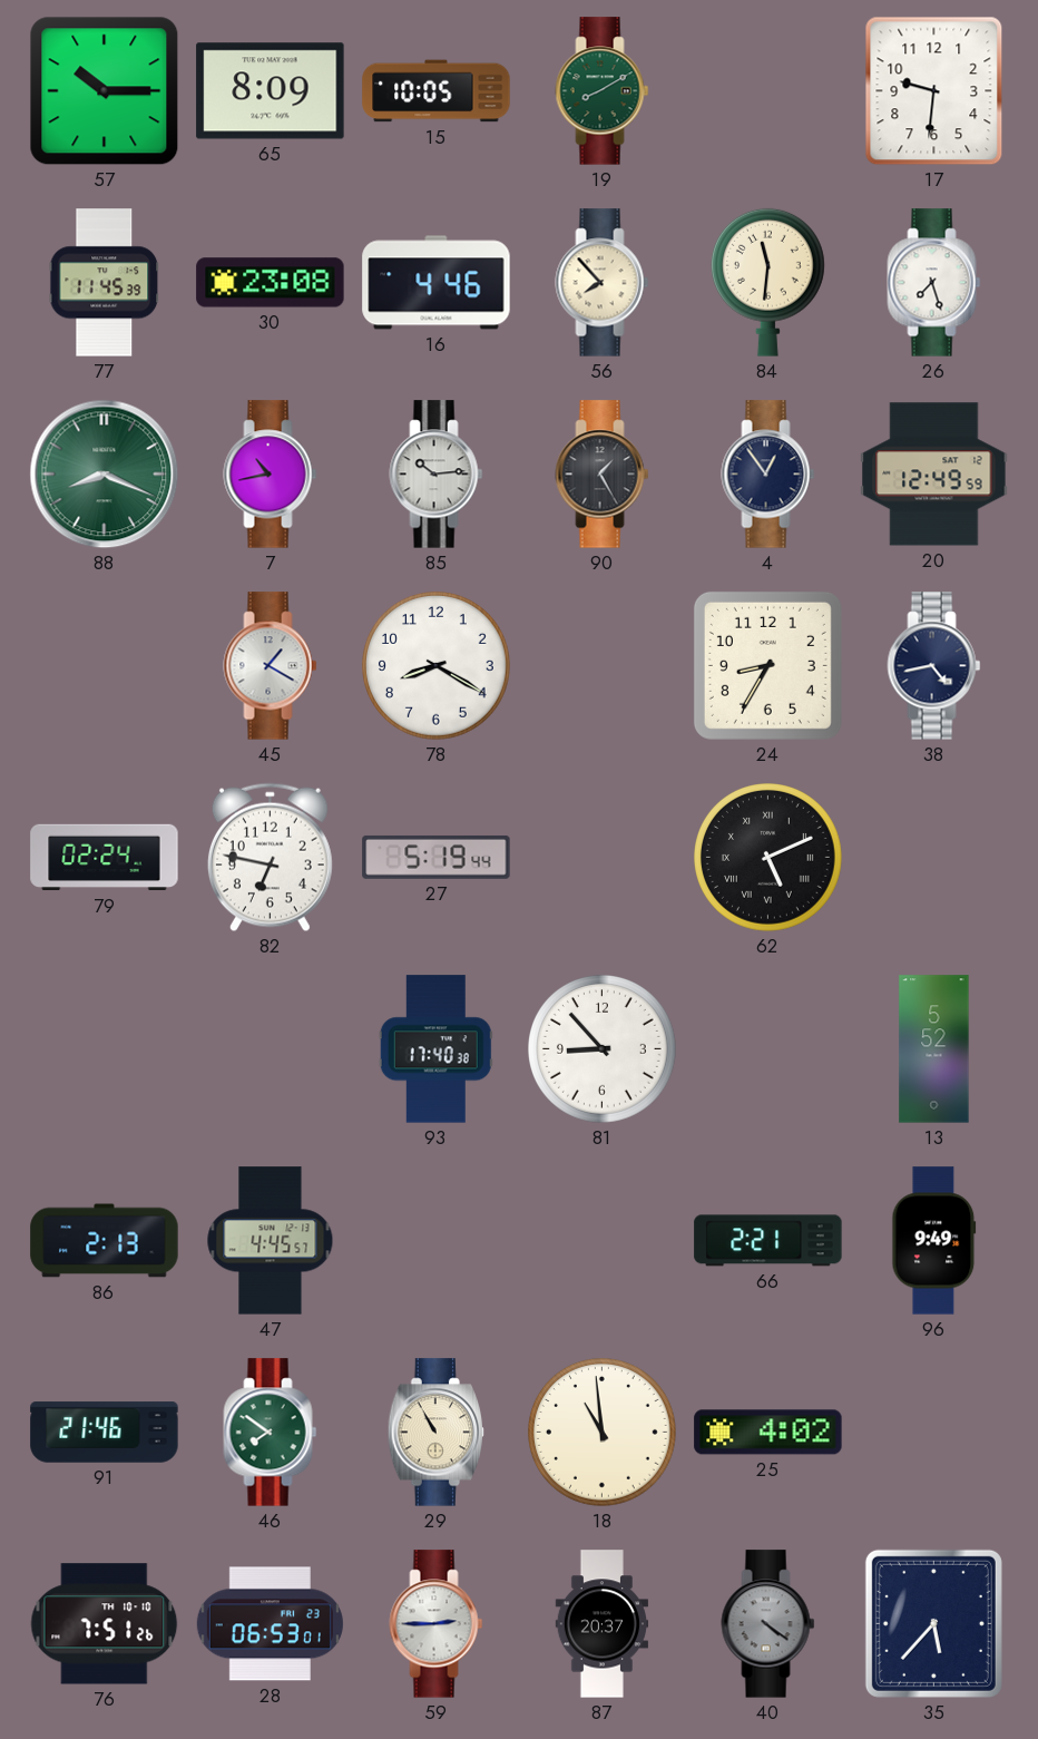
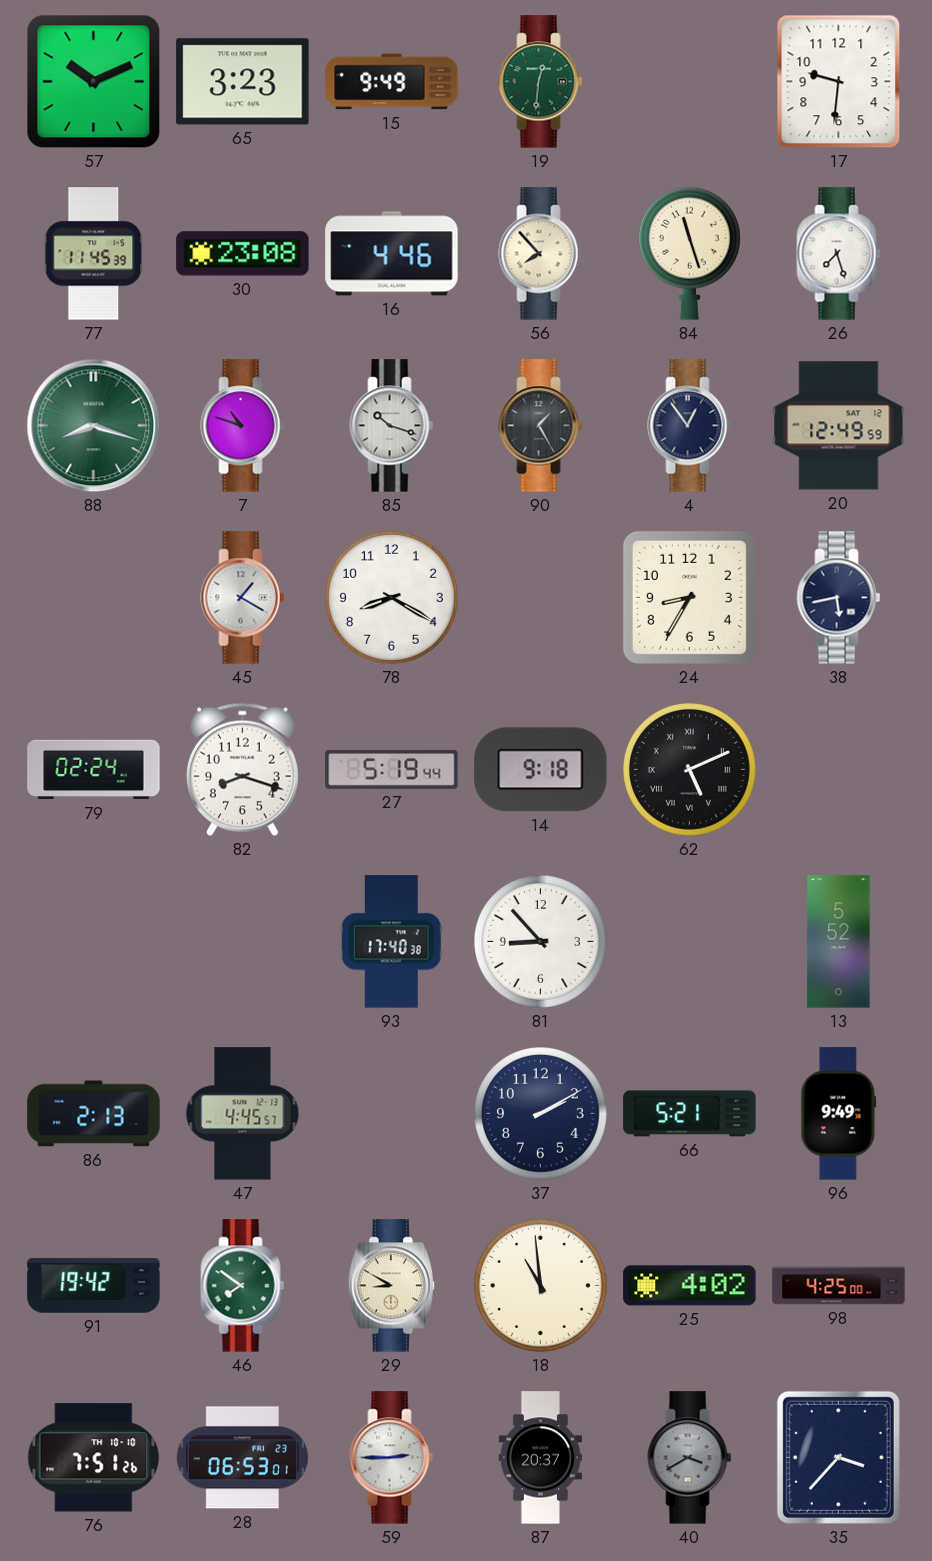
57: 10:15 -> 10:11 (94, 82)
65: 8:09 -> 3:23 (243, 82)
15: 10:05 -> 9:49 (392, 82)
19: 8:10 -> 12:31 (541, 82)
84: 11:31 -> 11:27 (689, 253)
88: 8:19 -> 8:18 (94, 426)
7: 10:43 -> 10:48 (243, 426)
85: 10:14 -> 10:18 (392, 426)
38: 4:43 -> 5:43 (839, 598)
82: 6:47 -> 8:18 (242, 770)
14: none -> 9:18 (541, 770)
37: none -> 2:10 (541, 1114)
66: 2:21 -> 5:21 (690, 1114)
91: 21:46 -> 19:42 (94, 1286)
29: 10:55 -> 8:50 (392, 1286)
98: none -> 4:25 (839, 1286)
40: 4:21 -> 3:40 (690, 1458)
35: 5:37 -> 3:37 (838, 1457)
